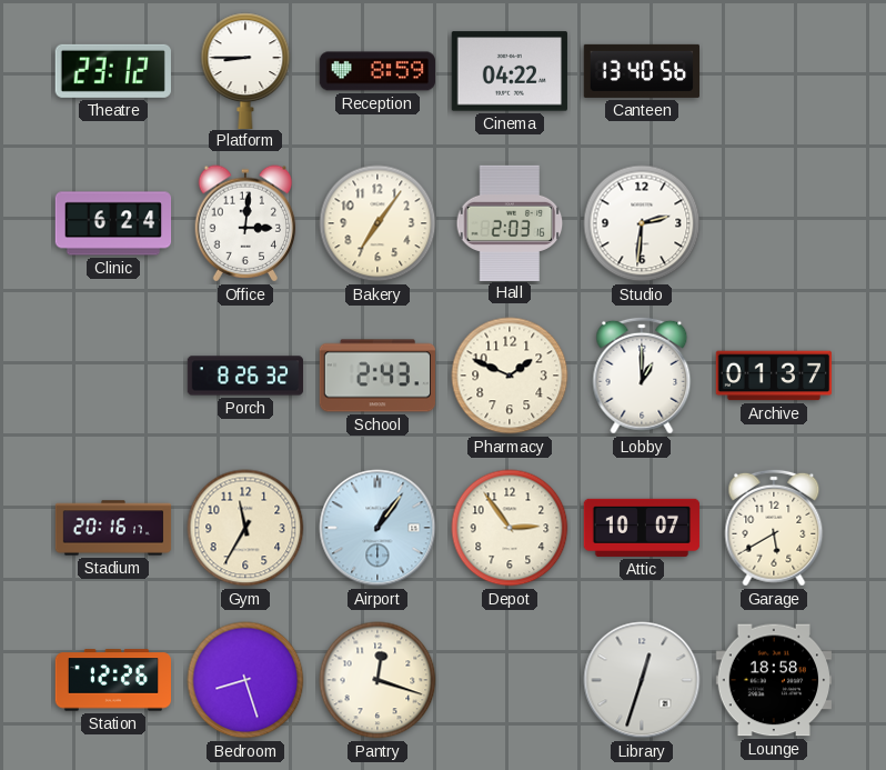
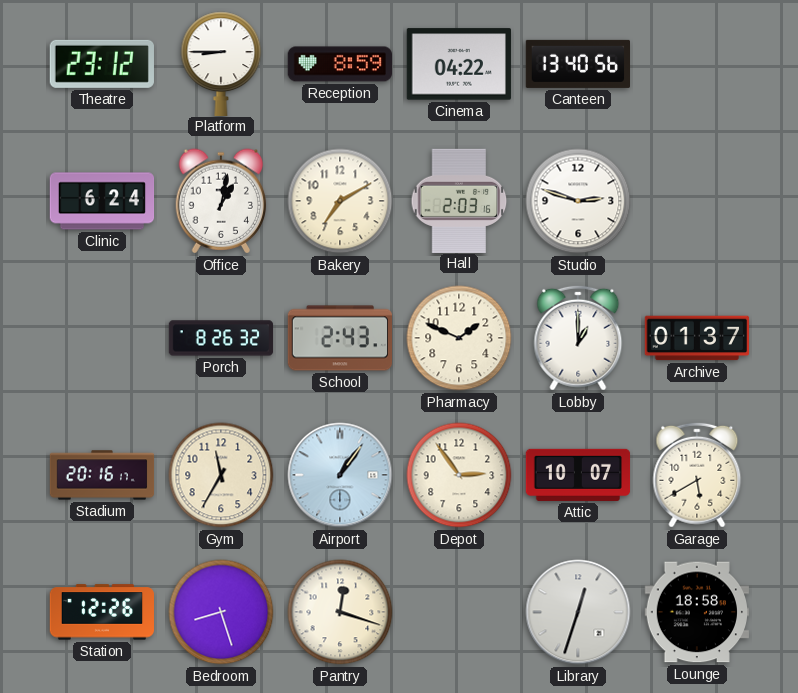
Office: 3:01 -> 1:02 (221, 201)
Bakery: 7:06 -> 7:10 (340, 201)
Studio: 2:31 -> 2:48 (578, 201)
